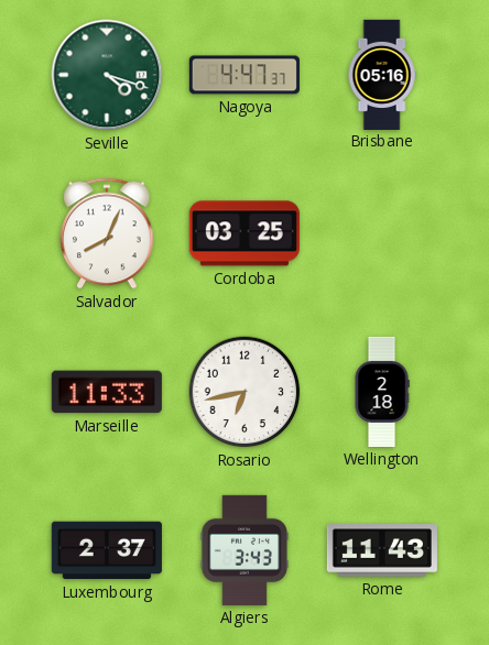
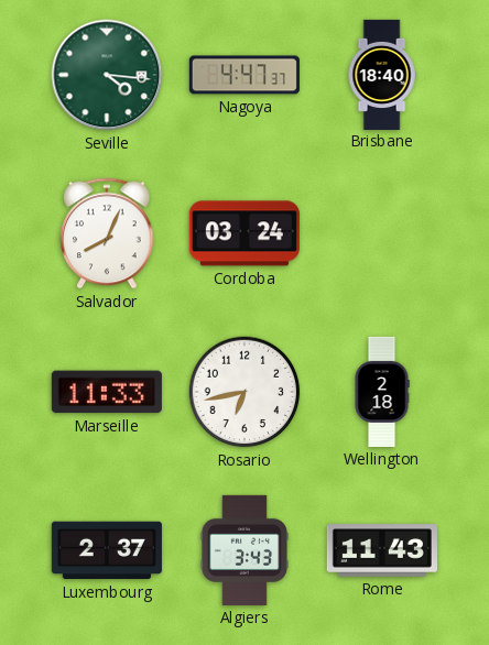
Seville: 4:18 -> 4:16 (107, 75)
Brisbane: 05:16 -> 18:40 (382, 74)
Cordoba: 03:25 -> 03:24 (244, 233)
